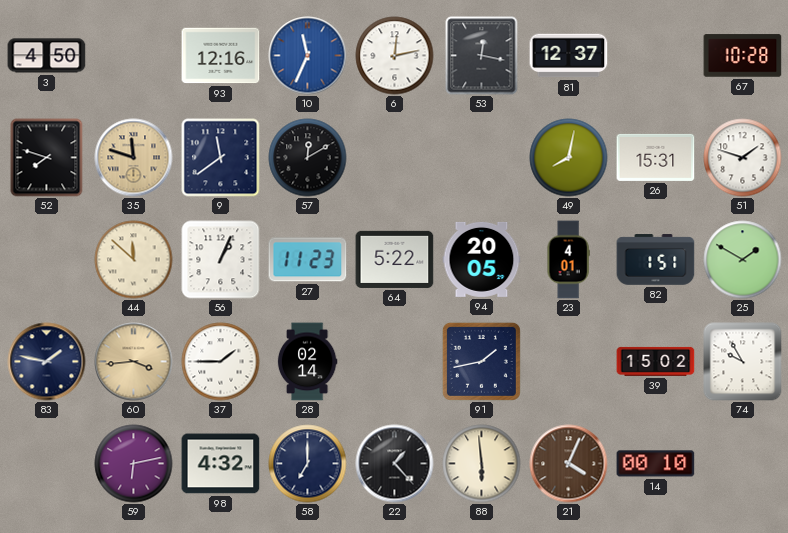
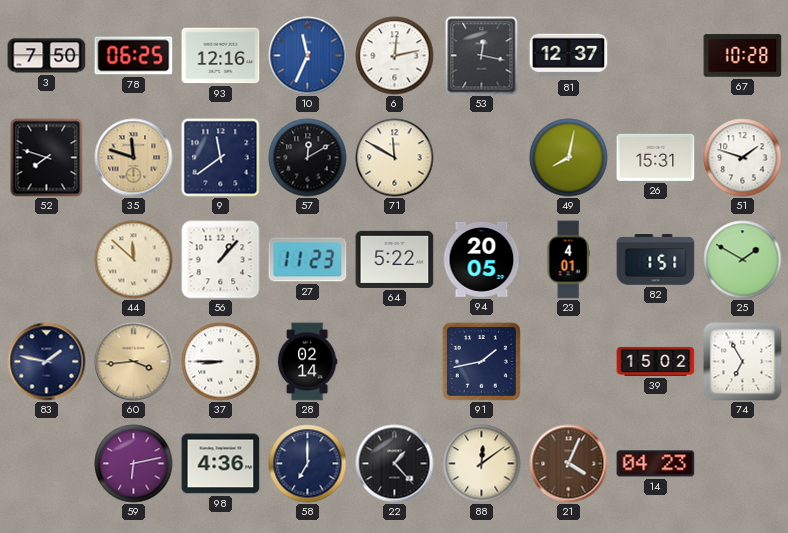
3: 4:50 -> 7:50 (47, 56)
78: none -> 06:25 (134, 56)
71: none -> 11:50 (395, 158)
56: 1:04 -> 1:07 (221, 260)
37: 1:45 -> 8:45 (221, 362)
74: 9:55 -> 6:55 (743, 362)
98: 4:32 -> 4:36 (221, 464)
88: 5:59 -> 12:09 (482, 464)
14: 00:10 -> 04:23 (656, 464)
